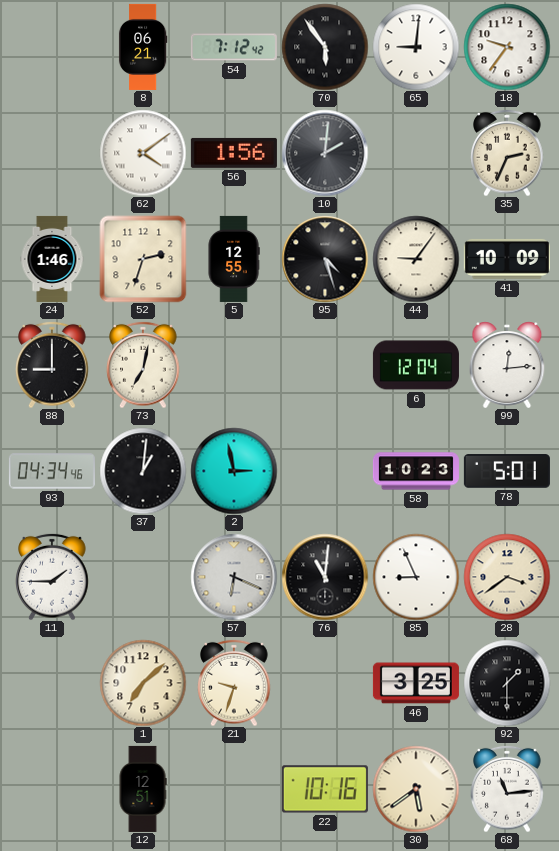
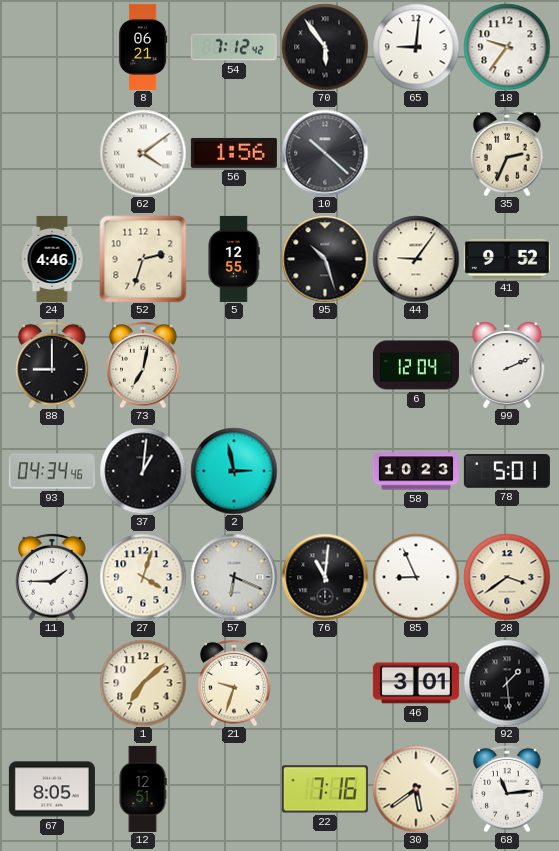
10: 2:01 -> 10:22 (325, 153)
24: 1:46 -> 4:46 (52, 259)
95: 4:27 -> 10:27 (325, 259)
41: 10:09 -> 9:52 (507, 259)
99: 12:14 -> 2:11 (507, 365)
27: none -> 4:03 (143, 577)
46: 3:25 -> 3:01 (416, 683)
92: 1:30 -> 1:29 (507, 683)
67: none -> 8:05 (52, 789)
22: 10:16 -> 7:16 (325, 789)
